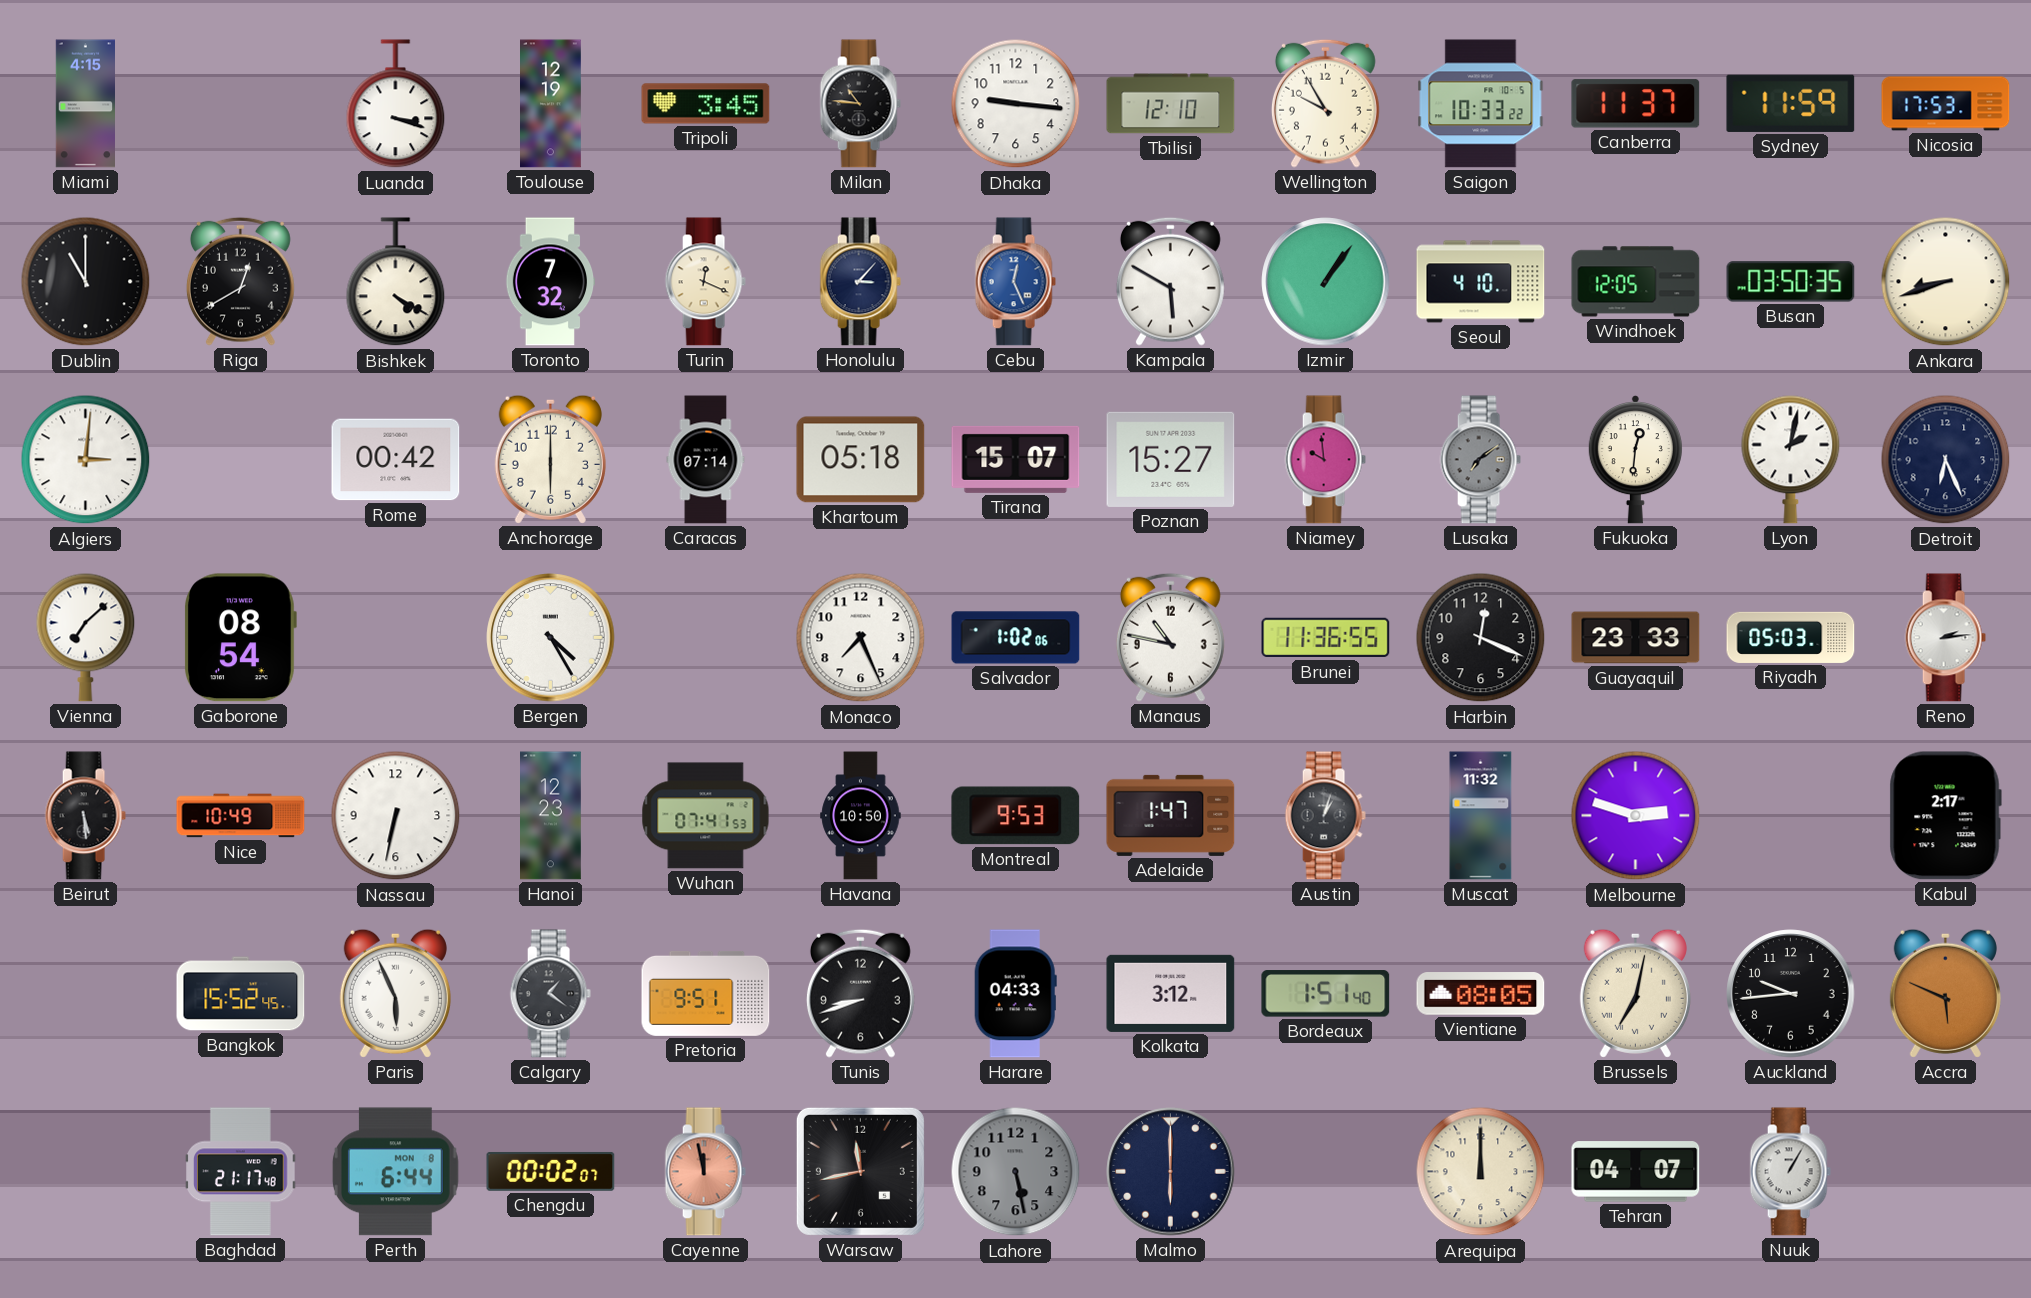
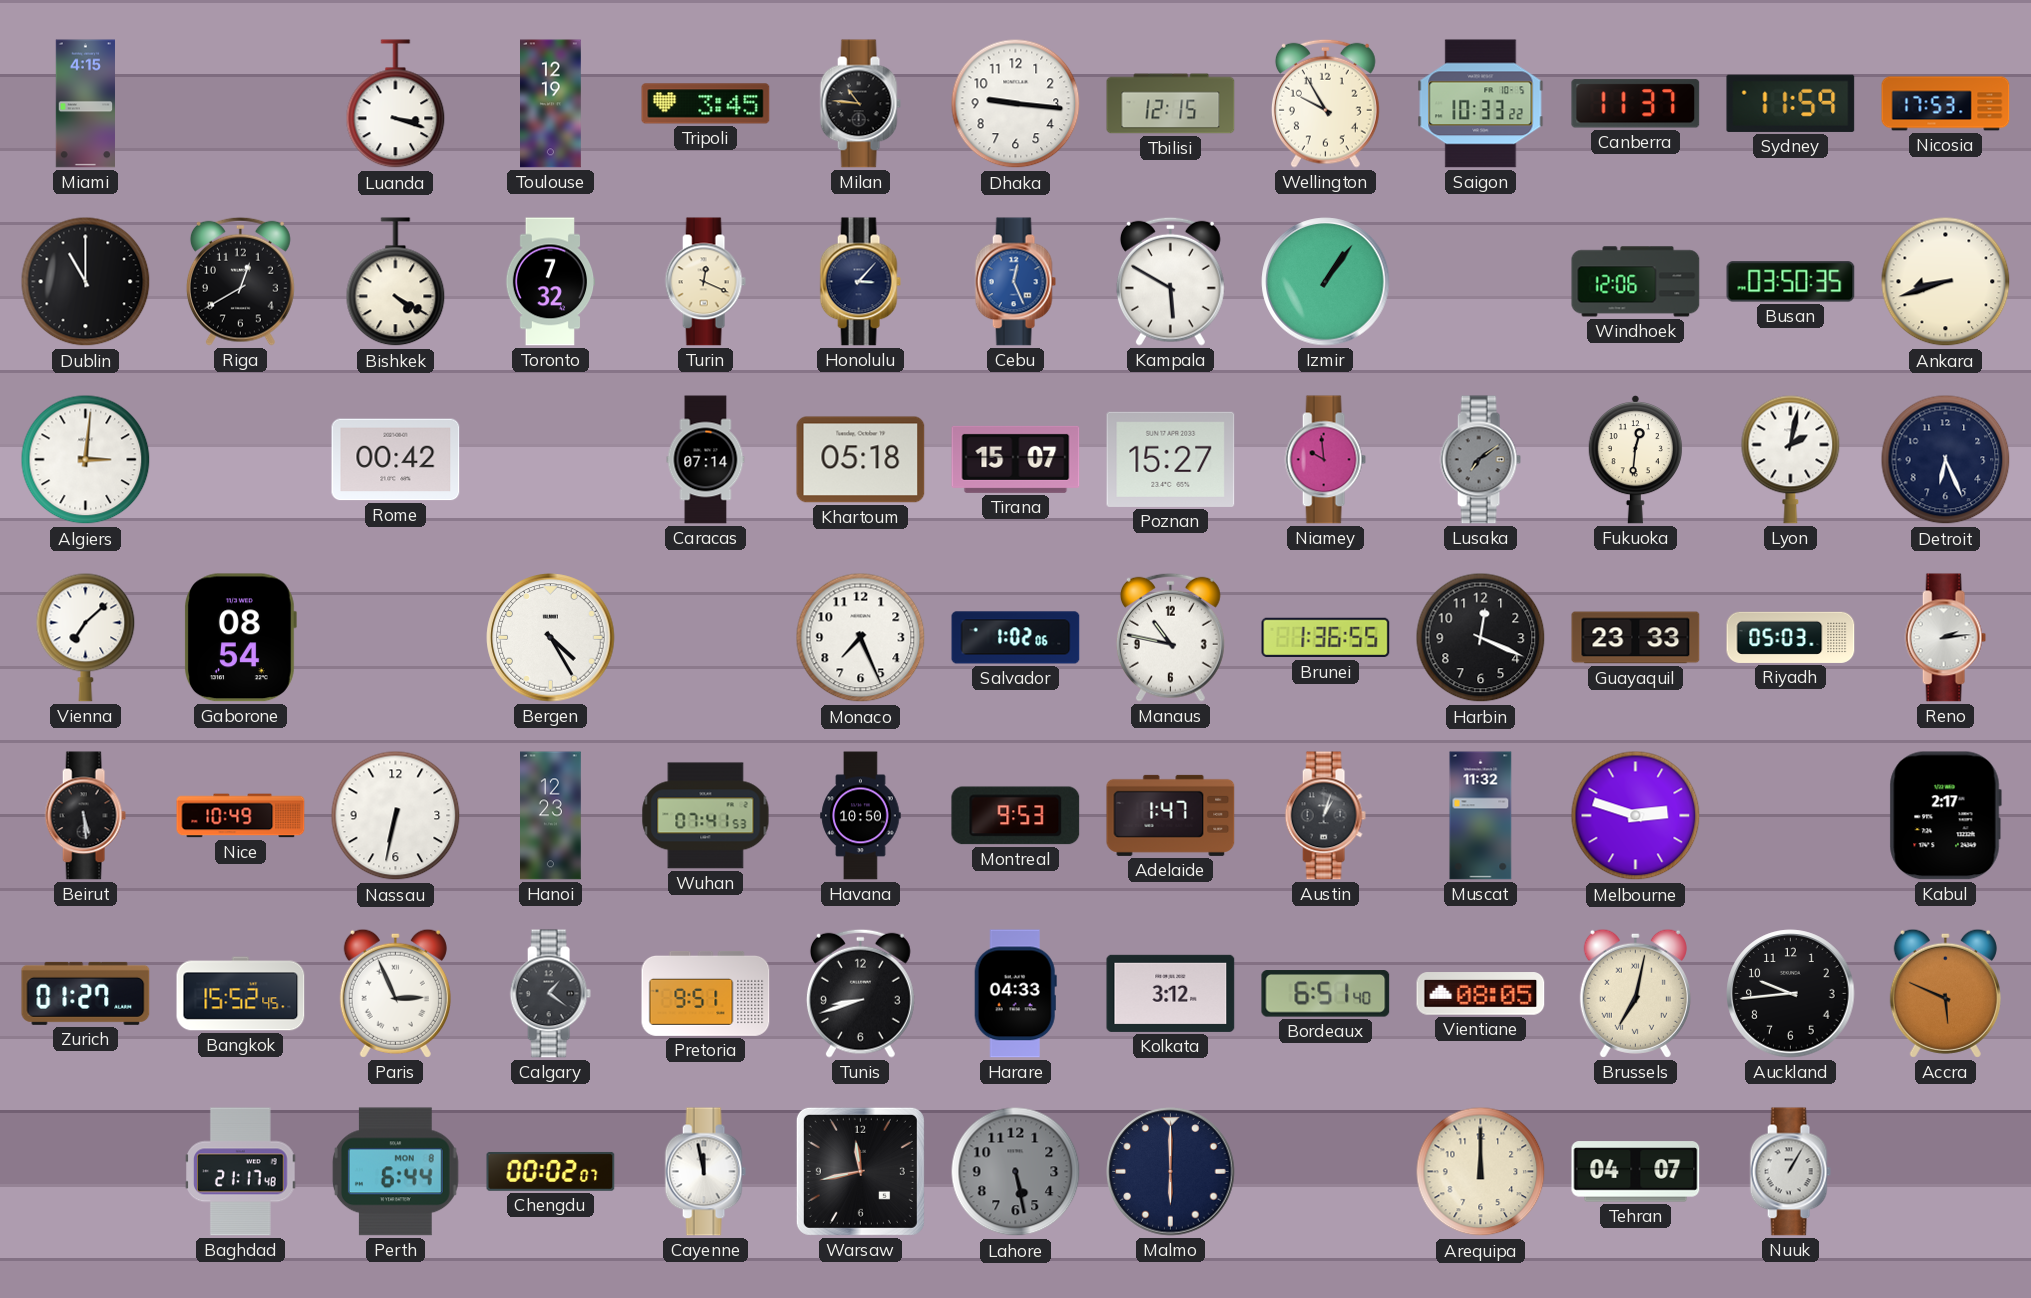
Tbilisi: 12:10 -> 12:15 (1171, 104)
Seoul: 4:10 -> none (1481, 282)
Windhoek: 12:05 -> 12:06 (1636, 282)
Anchorage: 6:00 -> none (550, 459)
Brunei: 11:36 -> 1:36 (1326, 638)
Zurich: none -> 01:27 (86, 993)
Paris: 5:56 -> 2:56 (395, 993)
Bordeaux: 1:51 -> 6:51 (1326, 994)
Cayenne dial: salmon -> white (705, 1172)
